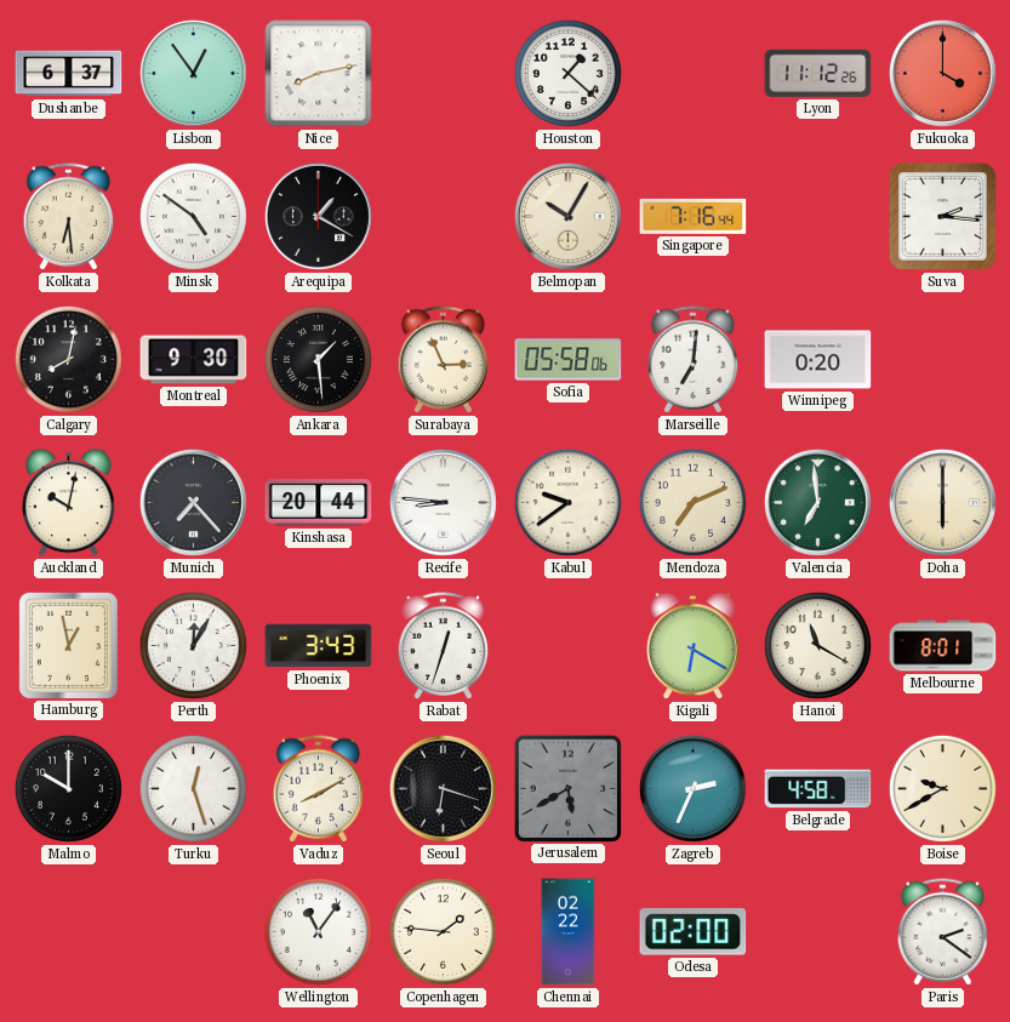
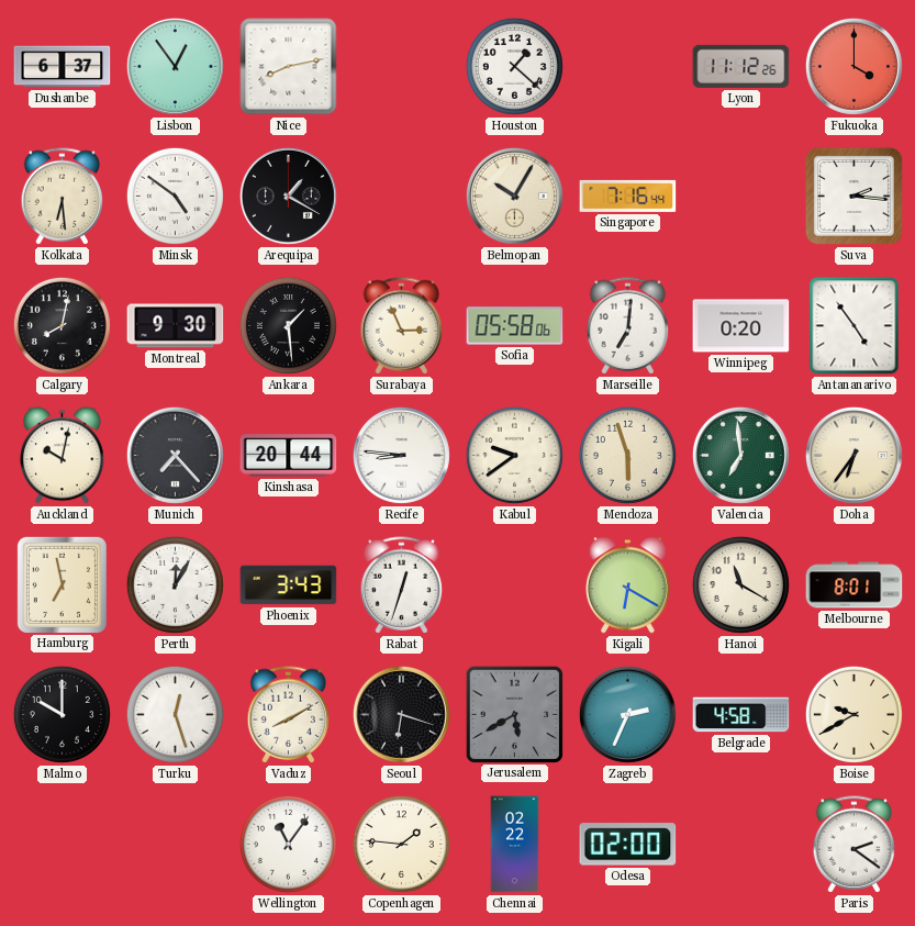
Antananarivo: none -> 4:54 (855, 326)
Mendoza: 7:11 -> 5:57 (627, 455)
Doha: 6:00 -> 6:36 (853, 455)
Hamburg: 12:58 -> 6:58 (62, 584)
